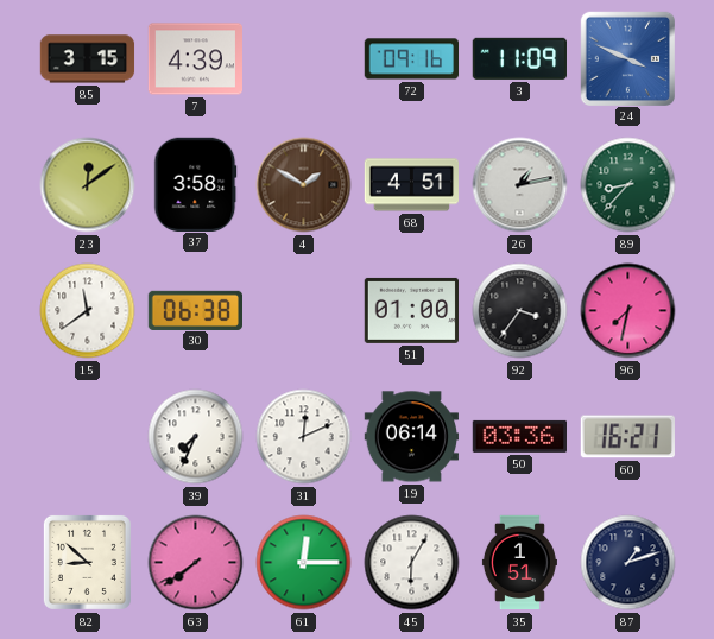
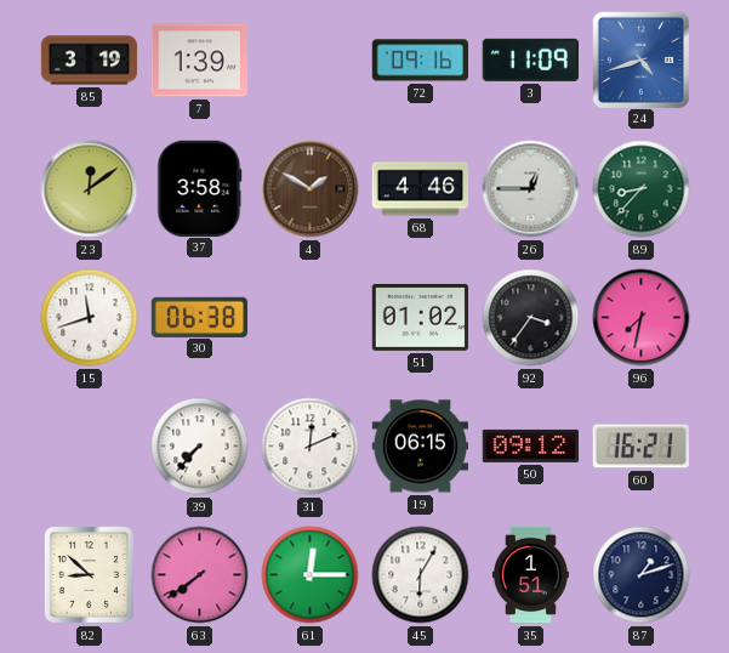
85: 3:15 -> 3:19 (90, 61)
7: 4:39 -> 1:39 (199, 61)
24: 3:49 -> 4:42 (640, 59)
68: 4:51 -> 4:46 (421, 189)
26: 1:13 -> 12:45 (531, 189)
15: 11:39 -> 11:42 (90, 318)
51: 01:00 -> 01:02 (420, 317)
39: 7:34 -> 7:37 (200, 447)
19: 06:14 -> 06:15 (420, 447)
50: 03:36 -> 09:12 (530, 445)
